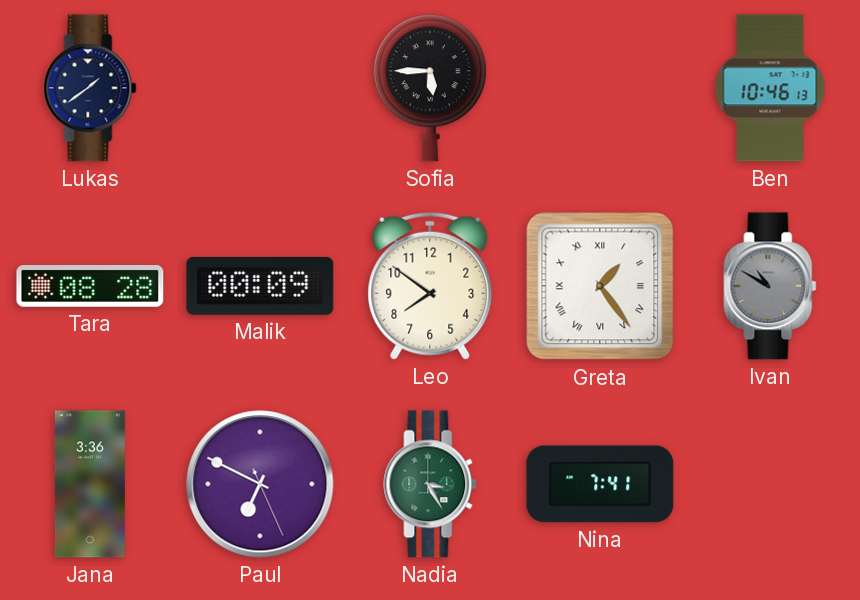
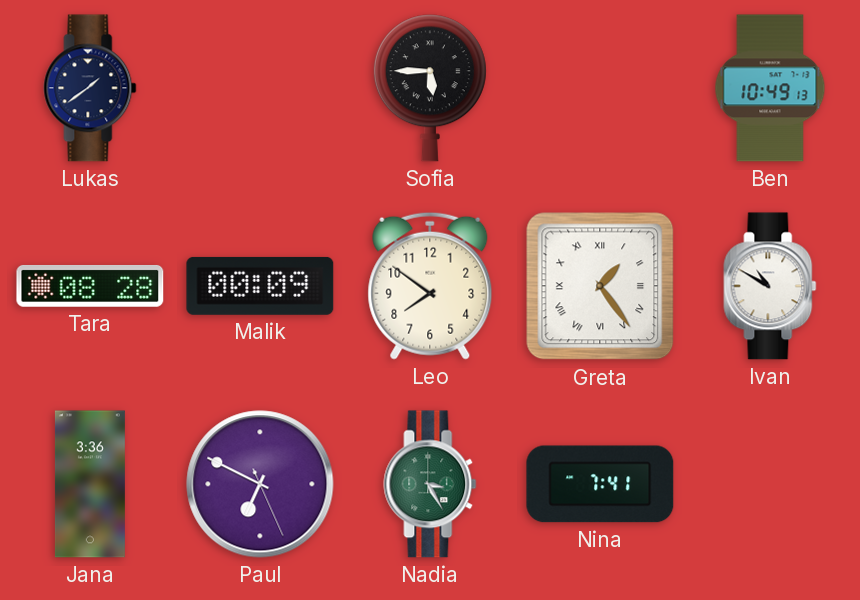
Ben: 10:46 -> 10:49 (770, 88)
Ivan dial: grey -> white (770, 286)
